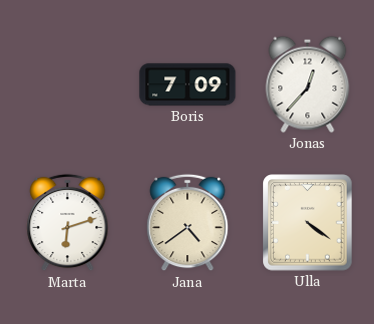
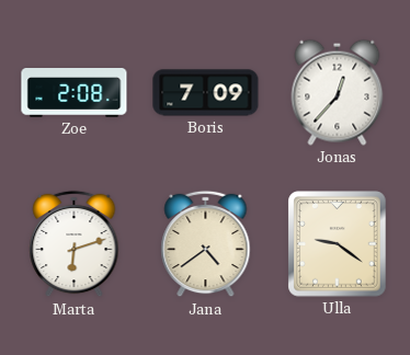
Zoe: none -> 2:08 (75, 93)
Ulla: 4:21 -> 9:21 (338, 244)
